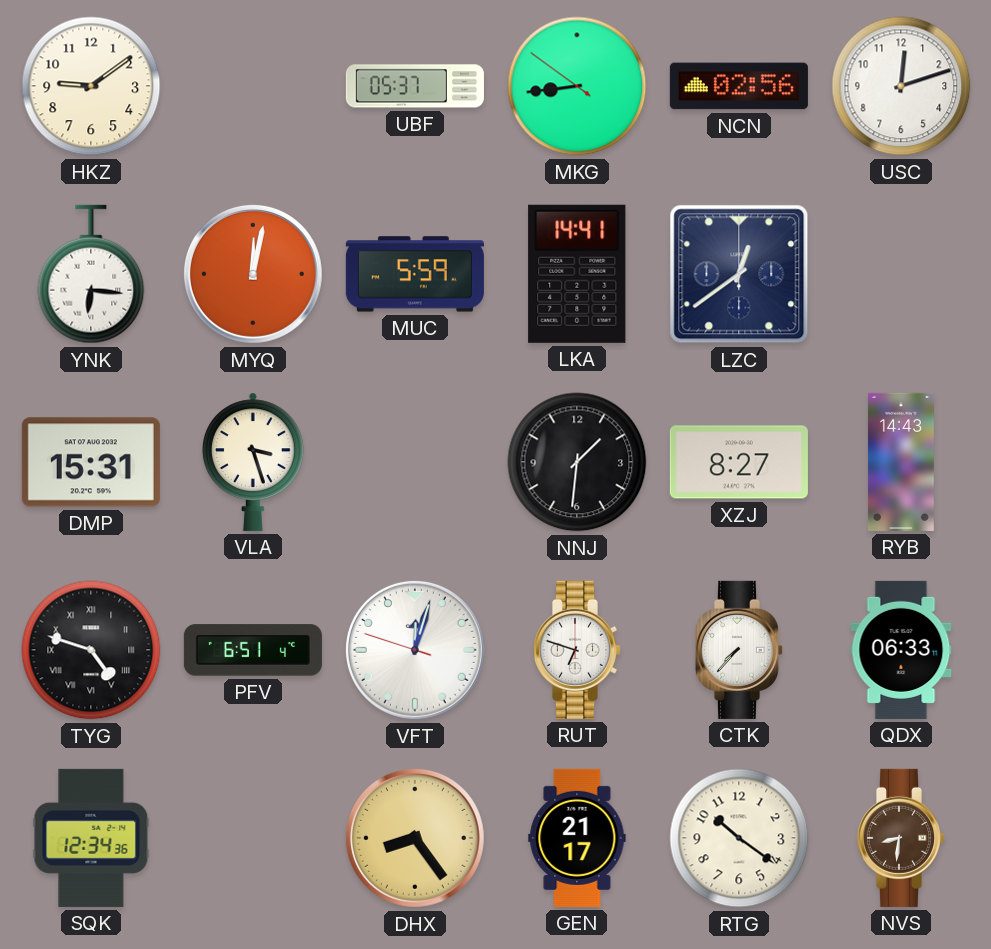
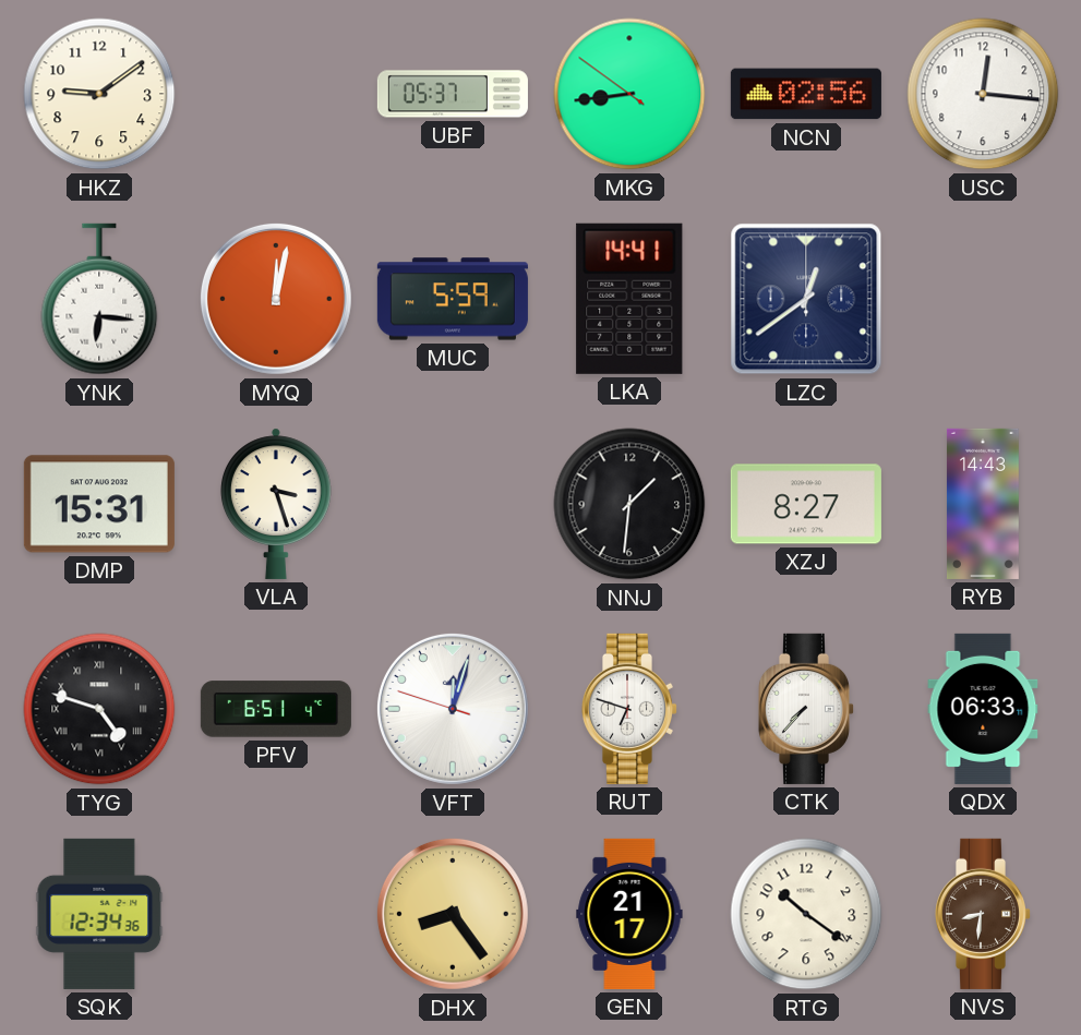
USC: 12:12 -> 12:16 (983, 94)
